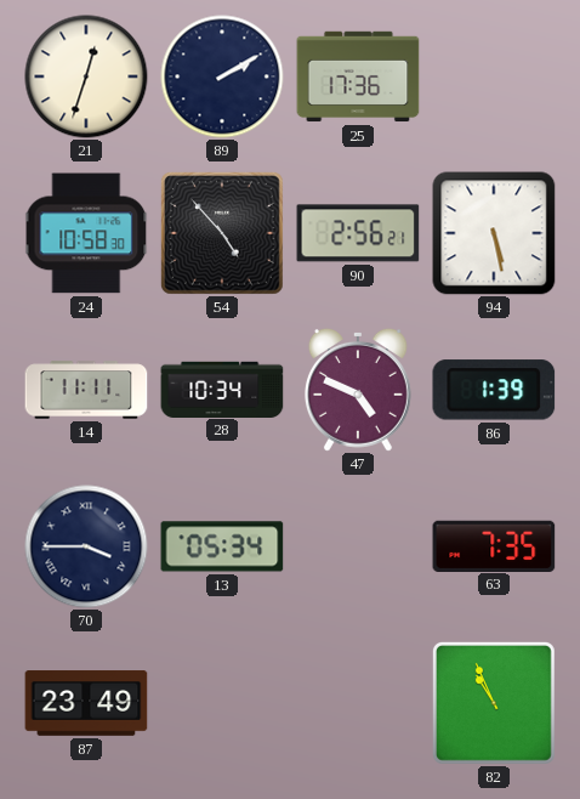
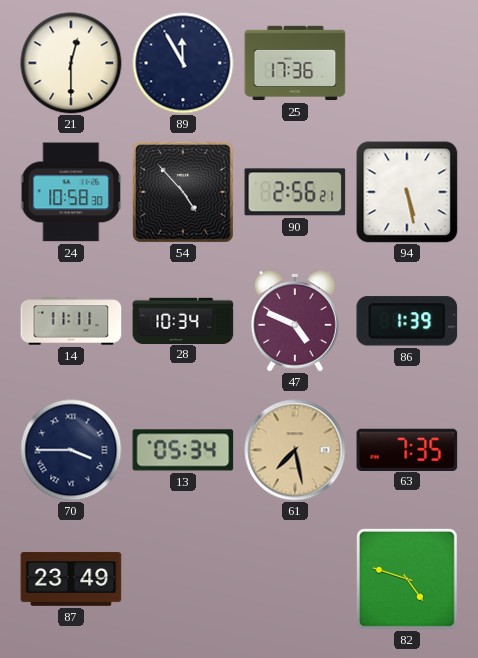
21: 12:33 -> 12:30 (71, 63)
89: 2:10 -> 11:55 (183, 63)
61: none -> 7:28 (295, 450)
82: 10:56 -> 4:48 (407, 579)
